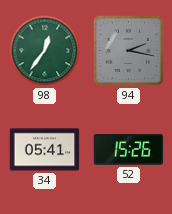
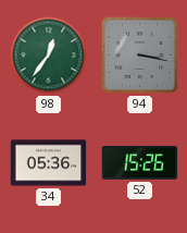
94: 2:17 -> 3:17 (139, 54)
34: 05:41 -> 05:36 (49, 163)
